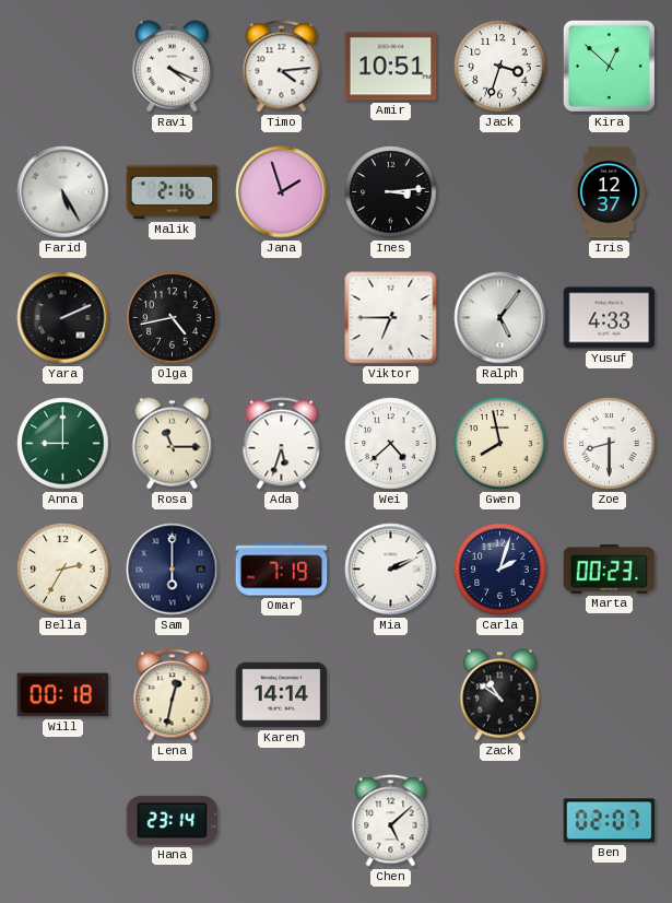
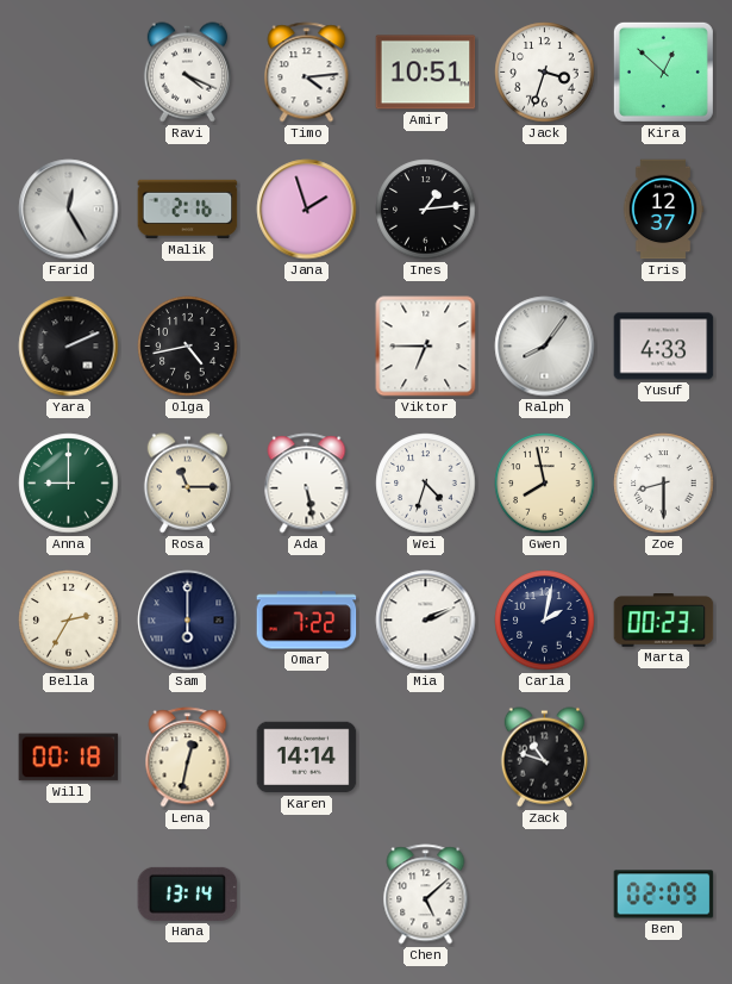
Farid: 5:25 -> 12:25 (69, 210)
Ines: 3:14 -> 1:14 (426, 210)
Ralph: 5:06 -> 8:06 (545, 347)
Ada: 5:33 -> 5:28 (307, 484)
Wei: 4:38 -> 4:33 (426, 484)
Omar: 7:19 -> 7:22 (307, 621)
Carla: 2:03 -> 2:02 (545, 621)
Zack: 10:51 -> 10:48 (544, 758)
Hana: 23:14 -> 13:14 (188, 893)
Ben: 02:07 -> 02:09 (664, 895)
